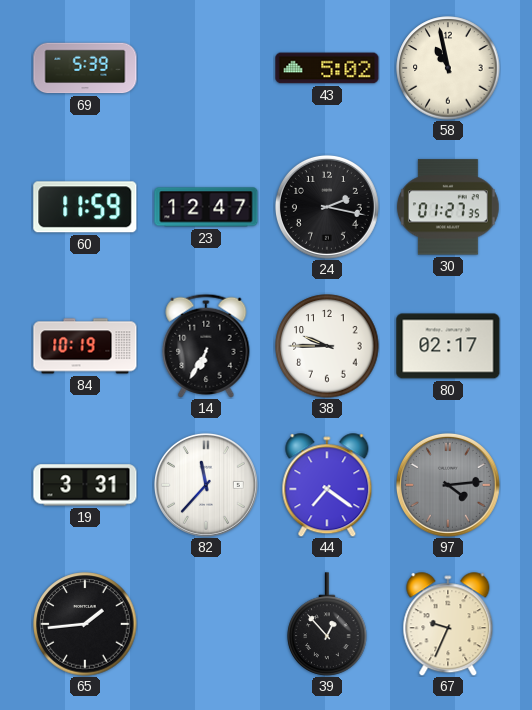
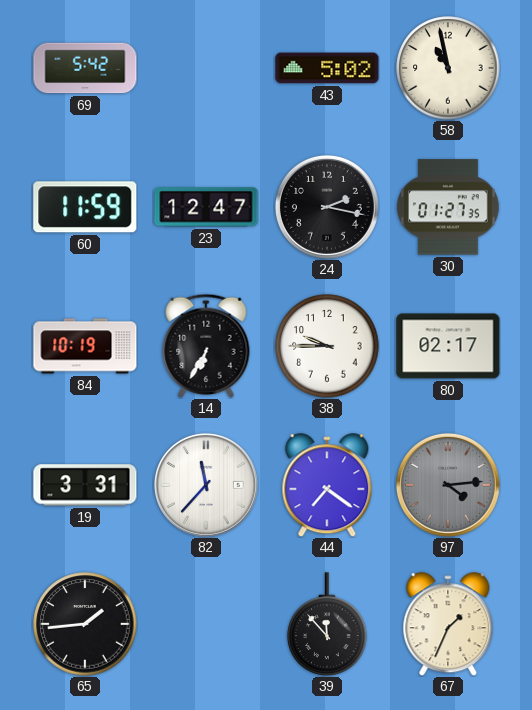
69: 5:39 -> 5:42 (85, 68)
39: 12:53 -> 11:53 (327, 624)
67: 9:34 -> 1:34 (448, 624)
